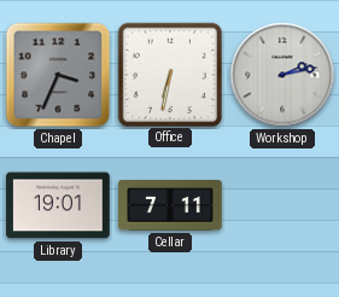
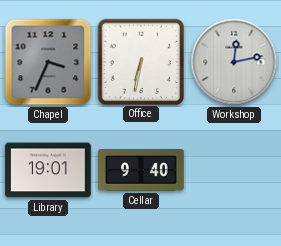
Workshop: 2:13 -> 12:13 (234, 62)
Cellar: 7:11 -> 9:40 (141, 171)
